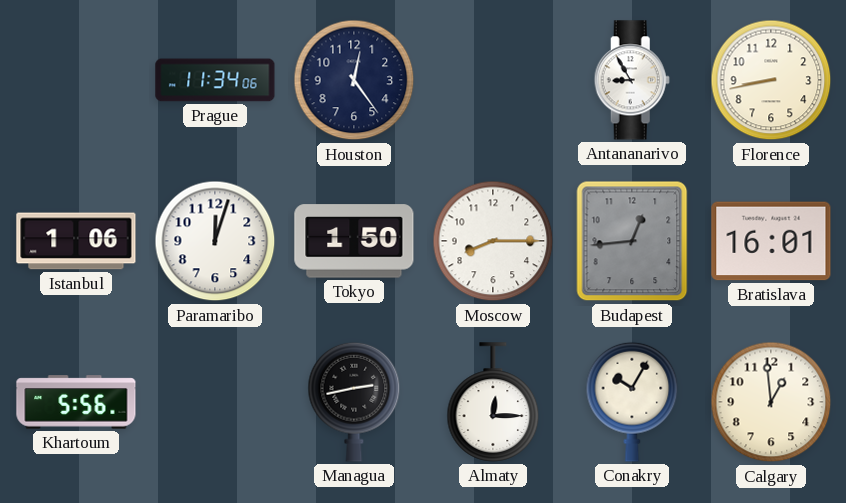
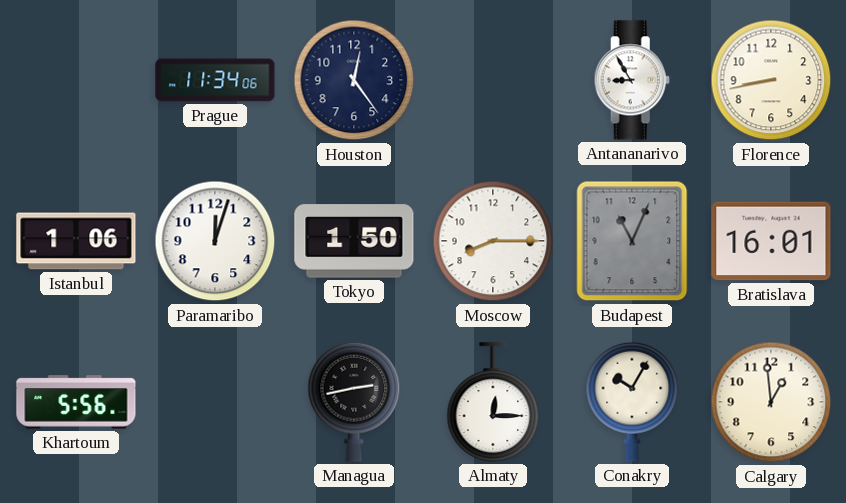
Budapest: 12:44 -> 11:04 (632, 241)
